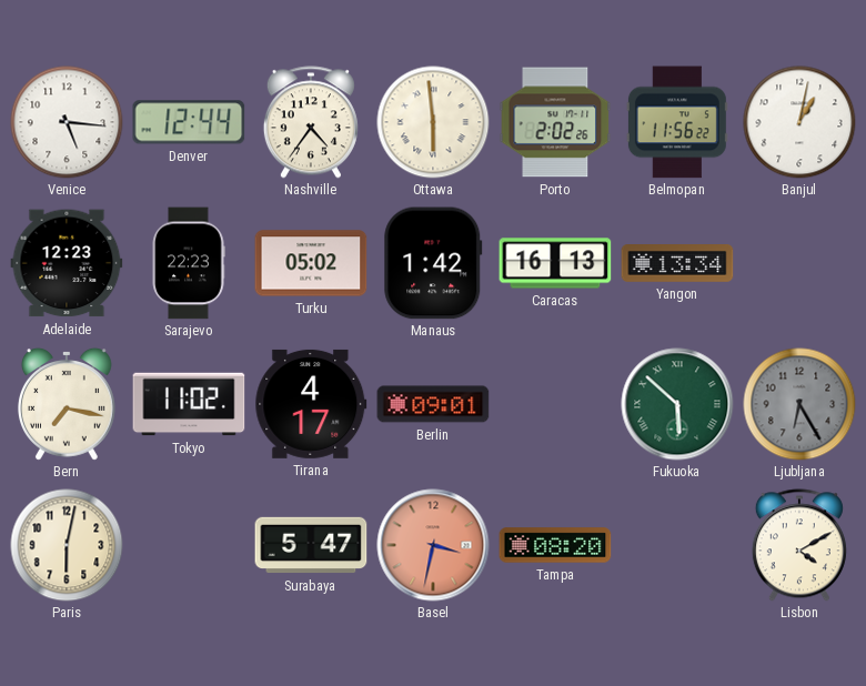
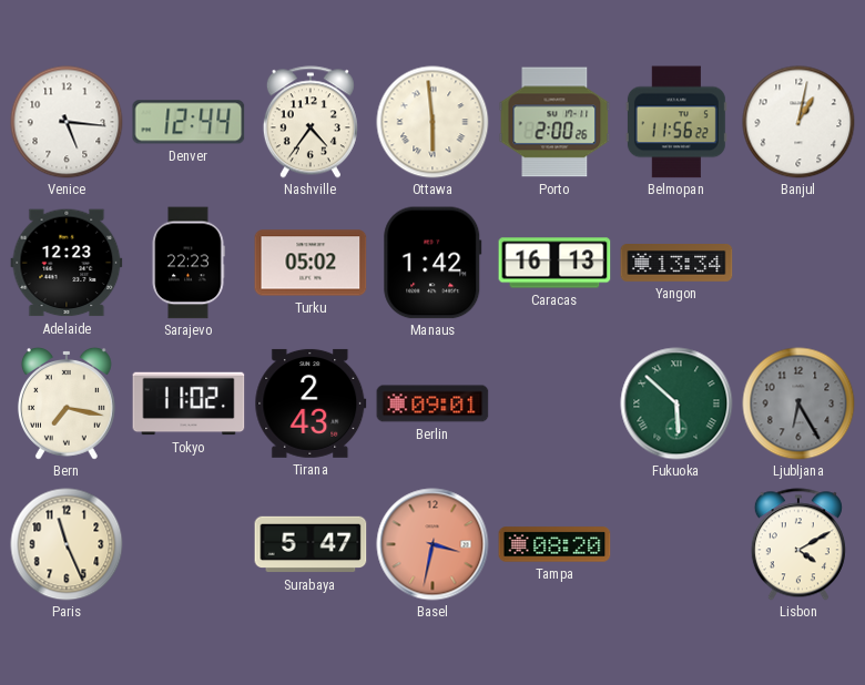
Porto: 2:02 -> 2:00 (554, 122)
Tirana: 4:17 -> 2:43 (311, 403)
Paris: 6:02 -> 11:26 (67, 544)
